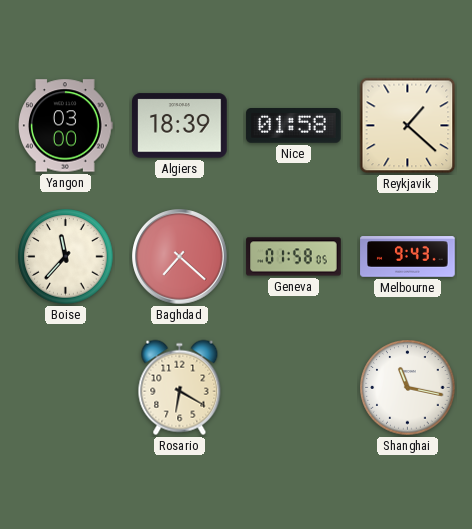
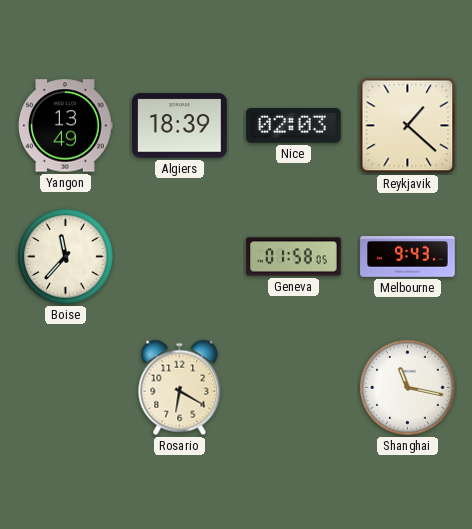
Yangon: 03:00 -> 13:49 (66, 126)
Nice: 01:58 -> 02:03 (294, 126)
Baghdad: 7:22 -> none (180, 257)
